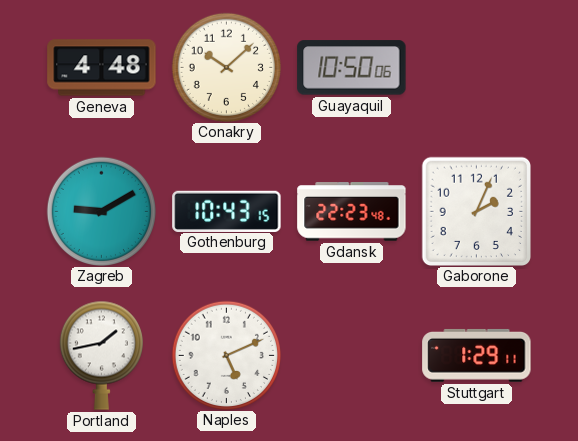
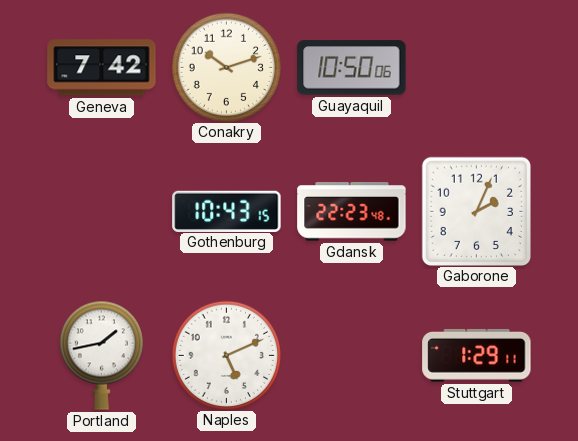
Geneva: 4:48 -> 7:42 (102, 68)
Conakry: 10:08 -> 10:12 (226, 67)
Zagreb: 9:10 -> none (101, 211)
